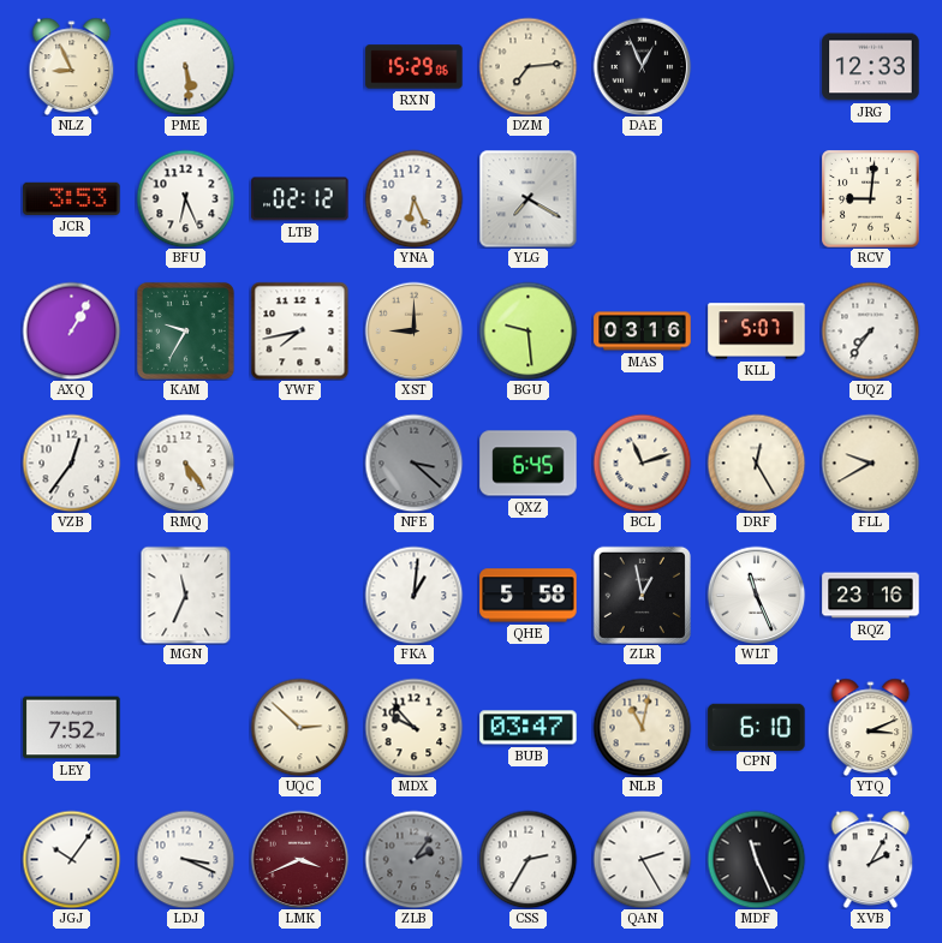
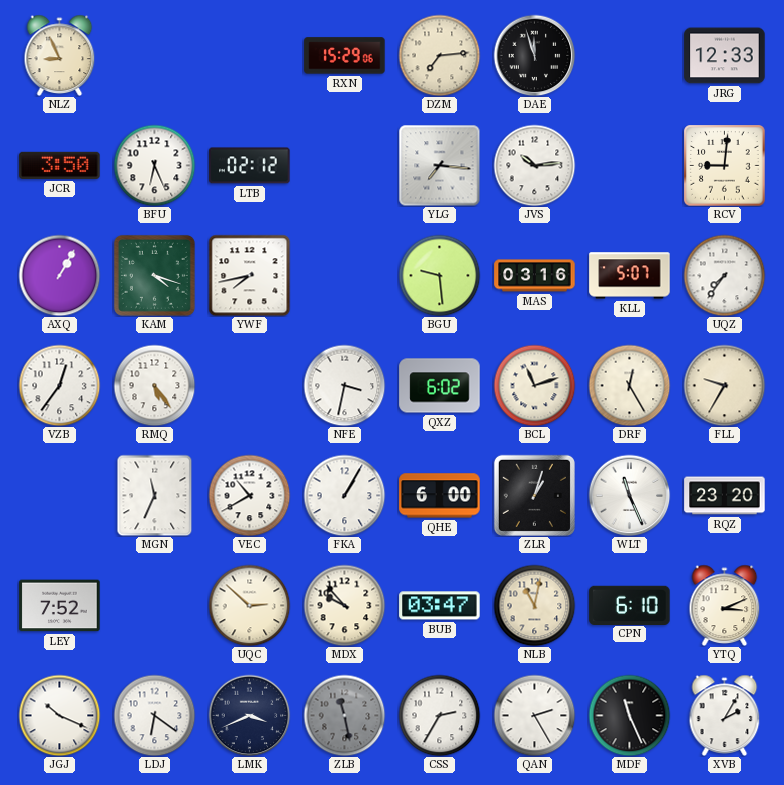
PME: 5:29 -> none (185, 66)
DAE: 12:56 -> 11:57 (534, 55)
JCR: 3:53 -> 3:50 (60, 165)
YNA: 6:26 -> none (413, 198)
YLG: 7:20 -> 7:16 (439, 165)
JVS: none -> 10:14 (534, 165)
KAM: 9:35 -> 4:18 (154, 275)
XST: 9:00 -> none (413, 330)
NFE: 3:22 -> 3:32 (344, 385)
NFE dial: grey -> white (344, 385)
QXZ: 6:45 -> 6:02 (440, 386)
FLL: 9:40 -> 9:35 (724, 385)
VEC: none -> 10:40 (249, 495)
FKA: 1:01 -> 1:05 (344, 495)
QHE: 5:58 -> 6:00 (440, 496)
ZLR: 12:58 -> 1:03 (534, 495)
RQZ: 23:16 -> 23:20 (725, 496)
JGJ: 10:06 -> 10:19 (59, 715)
LDJ: 3:19 -> 6:21 (154, 715)
LMK dial: burgundy -> navy (249, 715)
ZLB: 2:06 -> 11:28 (344, 715)
